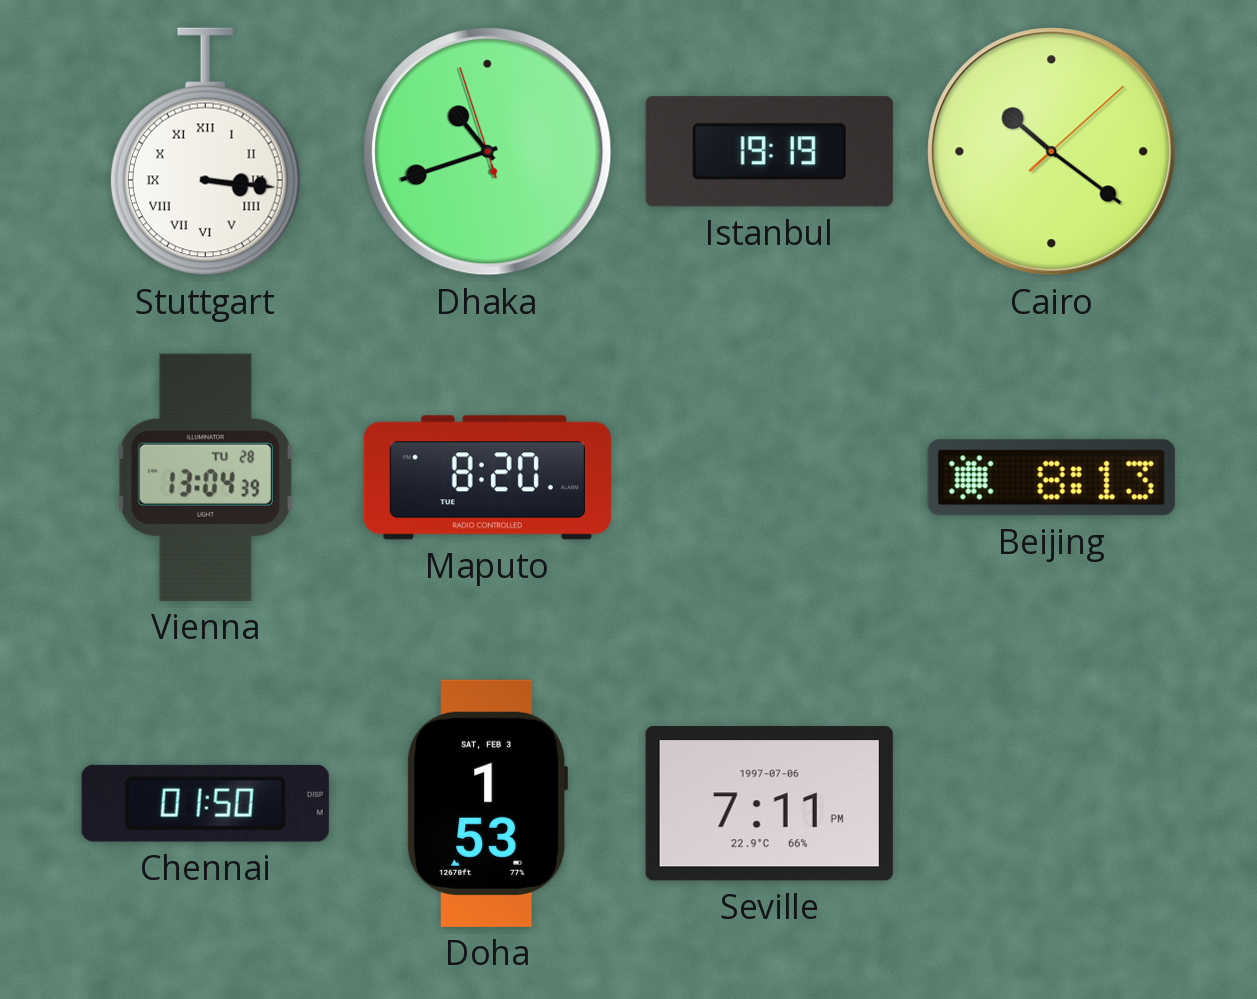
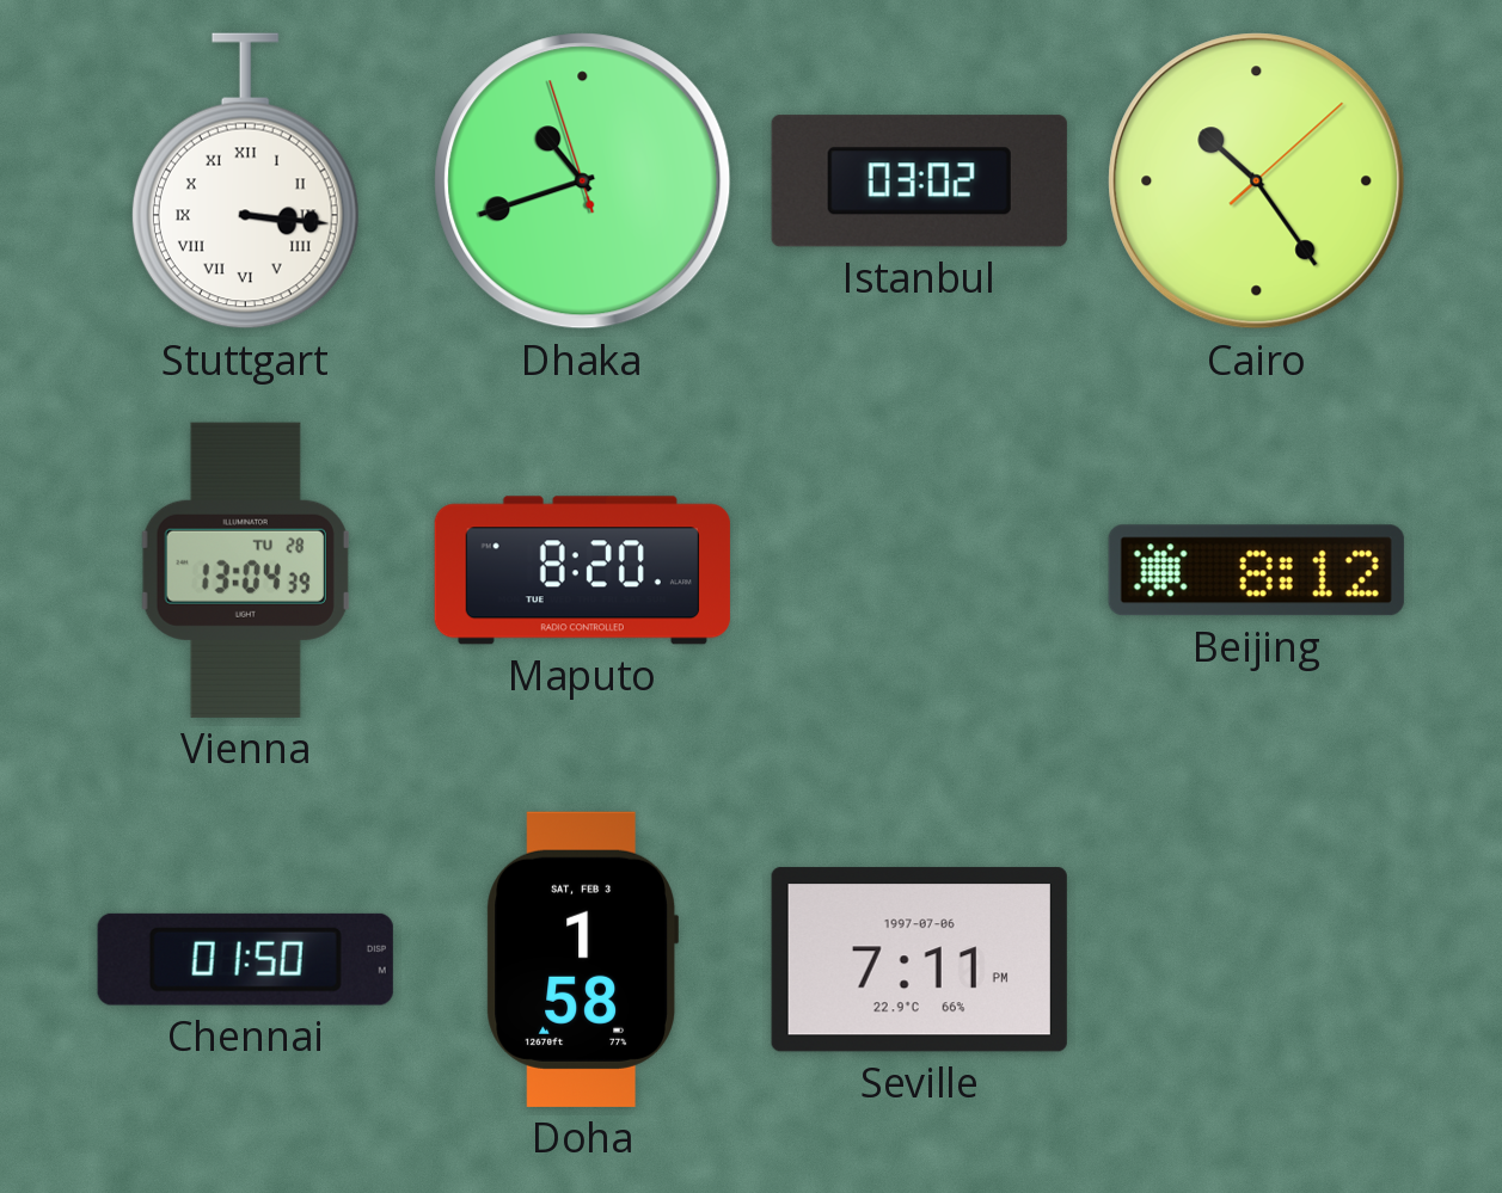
Istanbul: 19:19 -> 03:02 (919, 182)
Cairo: 10:21 -> 10:24 (1257, 182)
Beijing: 8:13 -> 8:12 (1256, 571)
Doha: 1:53 -> 1:58 (582, 959)
